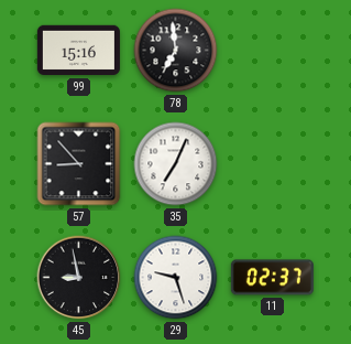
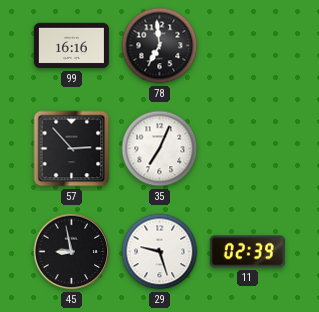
99: 15:16 -> 16:16 (71, 46)
57: 8:53 -> 2:53 (72, 149)
11: 02:37 -> 02:39 (247, 252)
